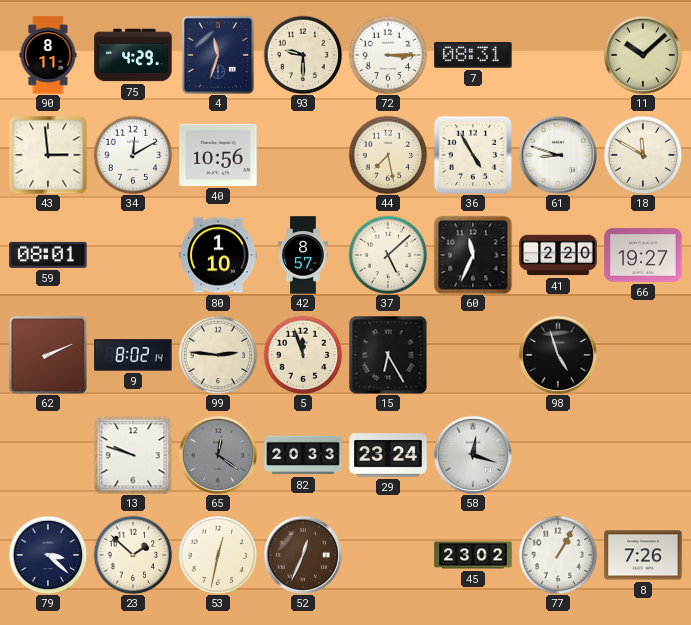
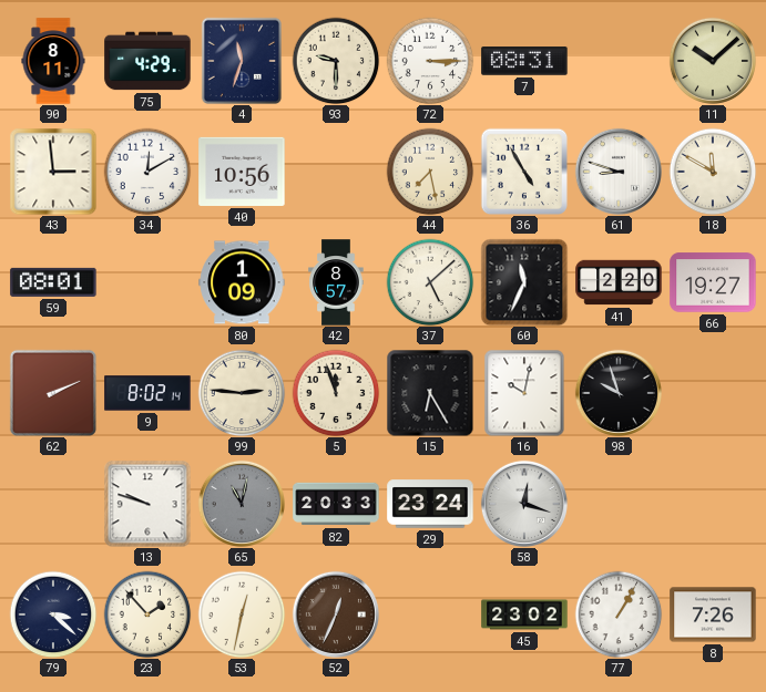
80: 1:10 -> 1:09 (242, 282)
16: none -> 10:02 (524, 393)
98: 4:57 -> 9:57 (619, 393)
65: 12:21 -> 11:02 (242, 504)
23: 1:52 -> 1:53 (147, 614)
